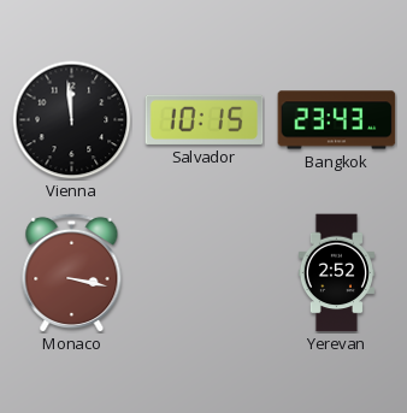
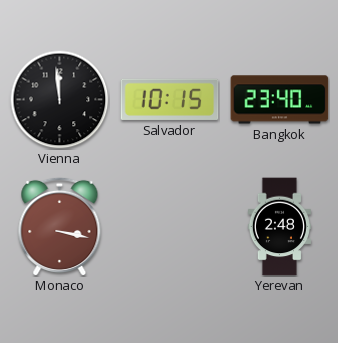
Bangkok: 23:43 -> 23:40 (280, 100)
Yerevan: 2:52 -> 2:48 (279, 227)
